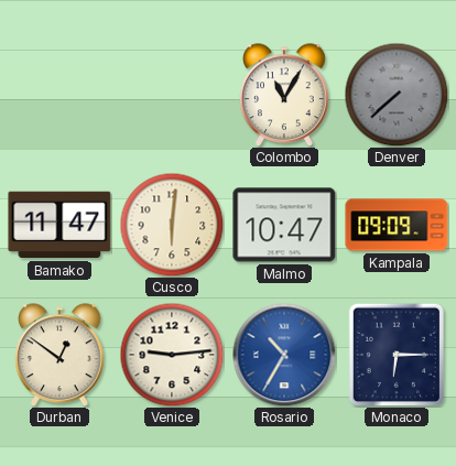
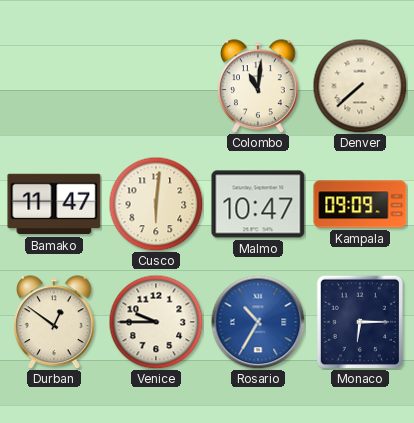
Colombo: 11:05 -> 11:01 (258, 86)
Denver dial: grey -> cream (360, 86)
Venice: 9:14 -> 9:45 (156, 322)
